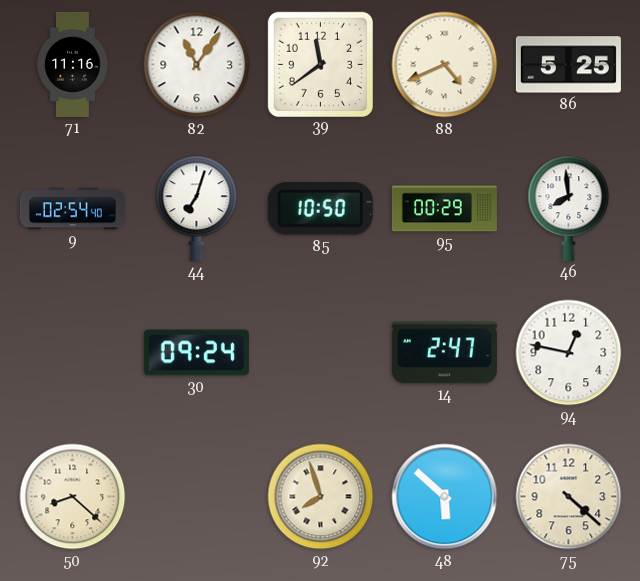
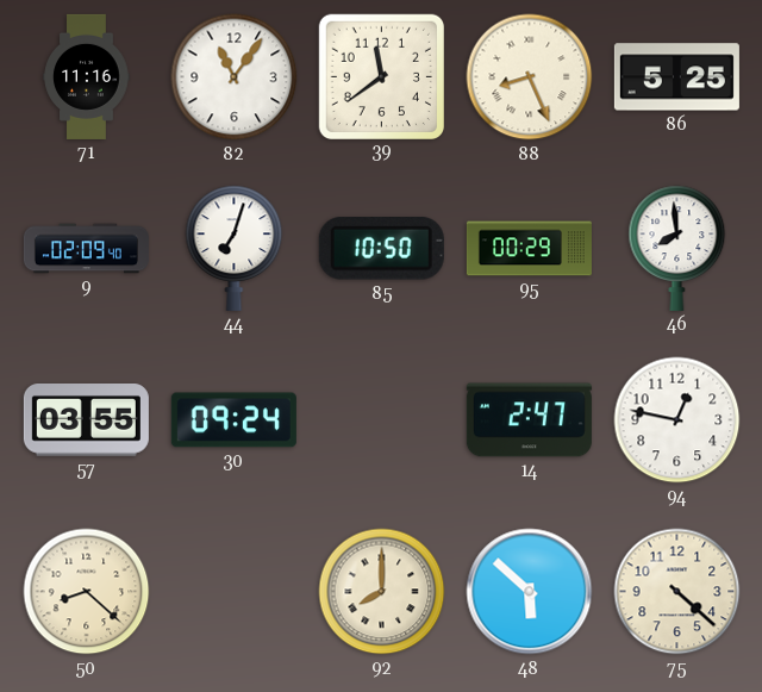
88: 4:41 -> 8:26 (530, 77)
9: 02:54 -> 02:09 (86, 249)
57: none -> 03:55 (86, 420)
92: 7:57 -> 8:00 (382, 592)
